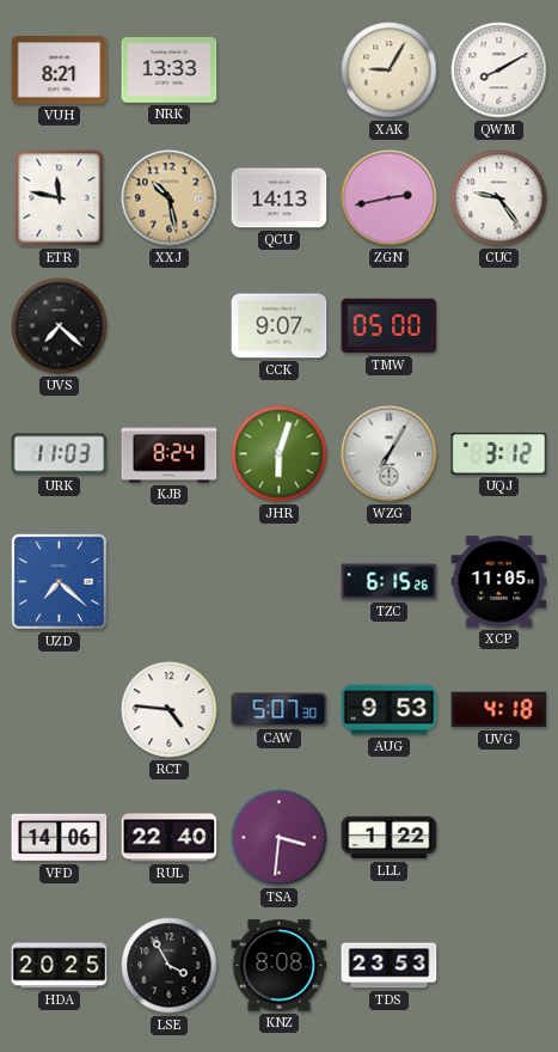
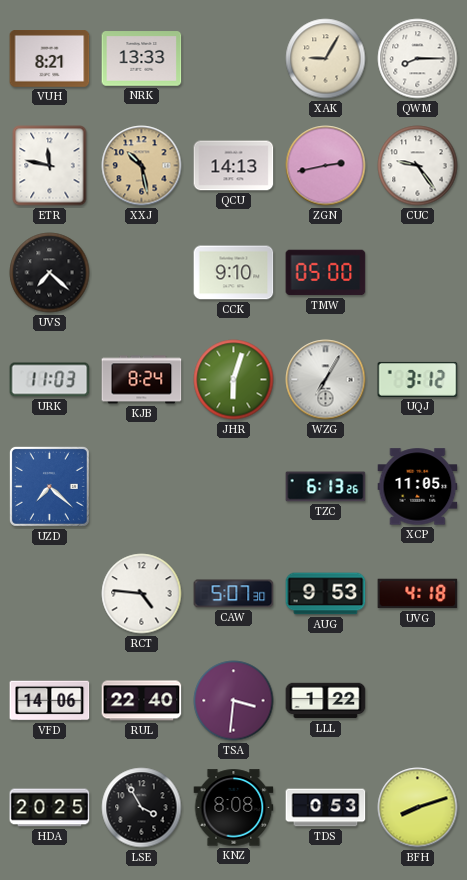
QWM: 8:10 -> 8:15 (418, 59)
CCK: 9:07 -> 9:10 (234, 273)
TZC: 6:15 -> 6:13 (326, 487)
TDS: 23:53 -> 0:53 (326, 808)
BFH: none -> 8:12 (418, 808)
